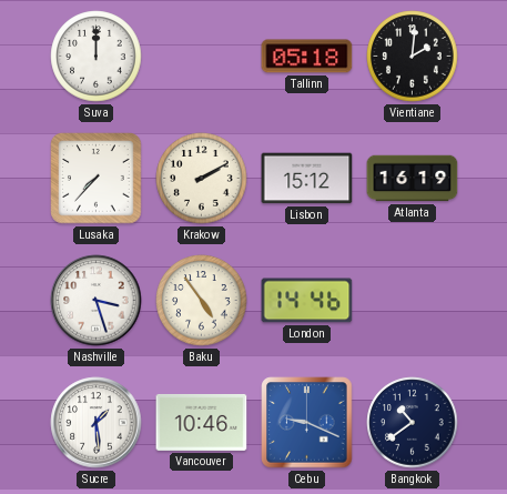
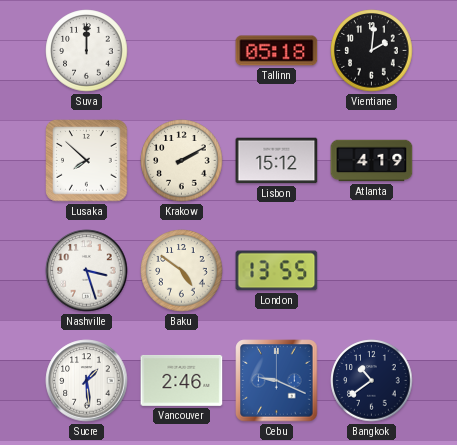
Lusaka: 7:37 -> 7:52 (87, 161)
Atlanta: 16:19 -> 4:19 (372, 161)
Baku: 4:54 -> 4:51 (182, 271)
London: 14:46 -> 13:55 (277, 271)
Vancouver: 10:46 -> 2:46 (182, 380)
